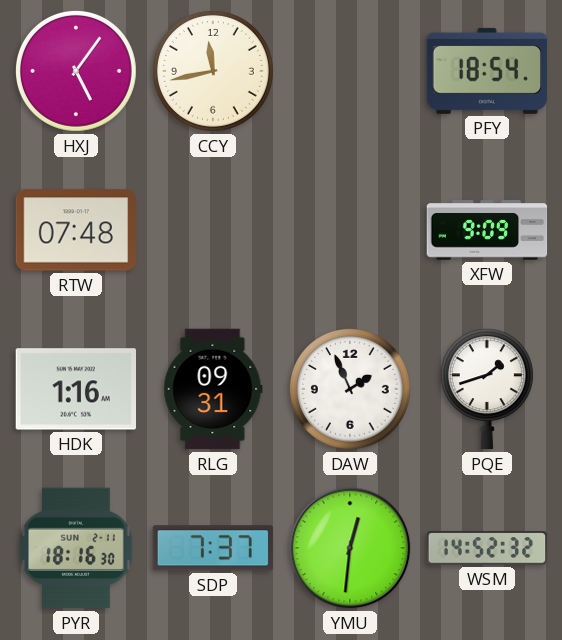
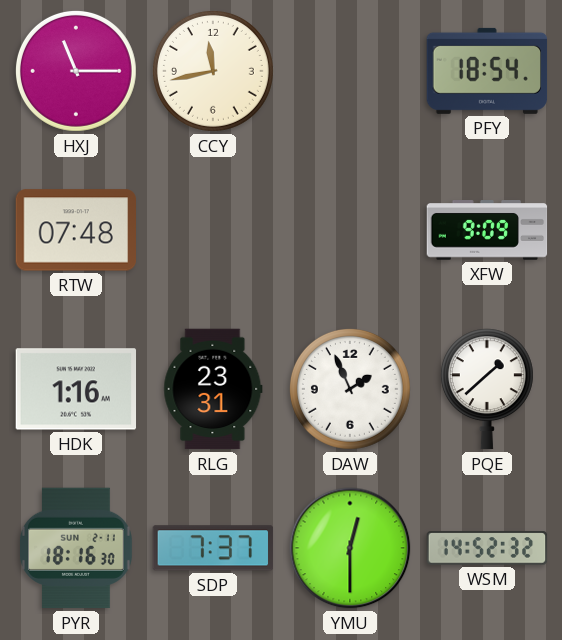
HXJ: 5:06 -> 11:15 (76, 71)
RLG: 09:31 -> 23:31 (213, 389)
PQE: 1:42 -> 1:38 (487, 389)
YMU: 12:31 -> 12:30 (350, 548)
